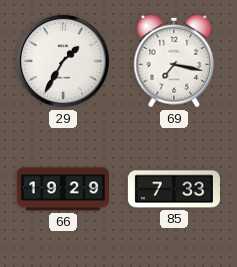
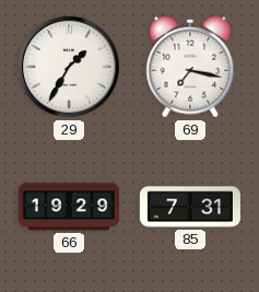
85: 7:33 -> 7:31 (190, 207)
